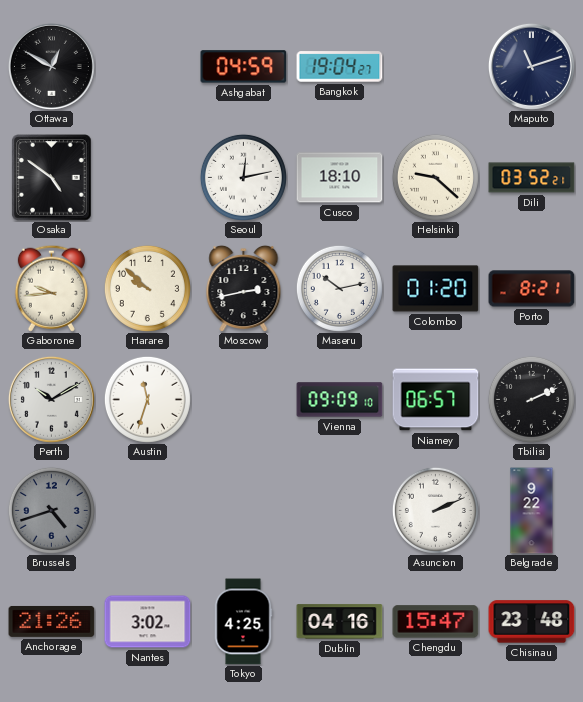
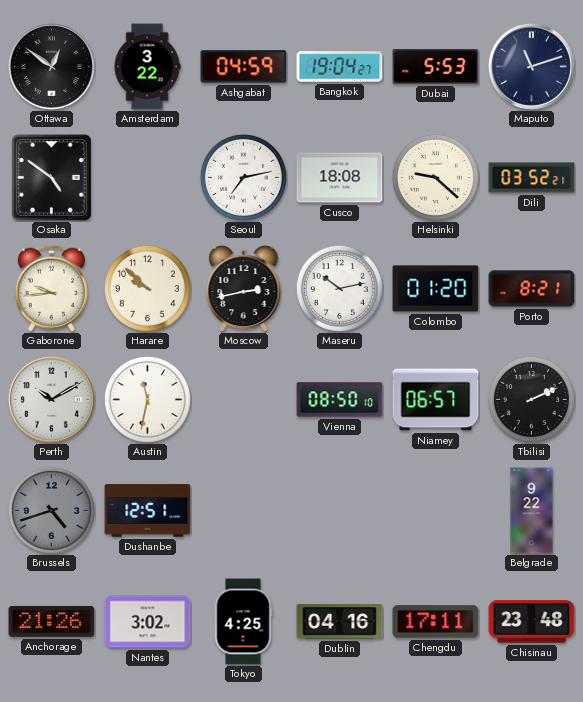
Ottawa: 12:50 -> 12:51 (51, 66)
Amsterdam: none -> 3:22 (147, 67)
Dubai: none -> 5:53 (436, 67)
Seoul: 12:13 -> 7:13 (243, 177)
Cusco: 18:10 -> 18:08 (340, 178)
Austin: 11:33 -> 11:32 (147, 399)
Vienna: 09:09 -> 08:50 (340, 400)
Dushanbe: none -> 12:51 (148, 511)
Asuncion: 2:11 -> none (435, 510)
Chengdu: 15:47 -> 17:11 (436, 622)
